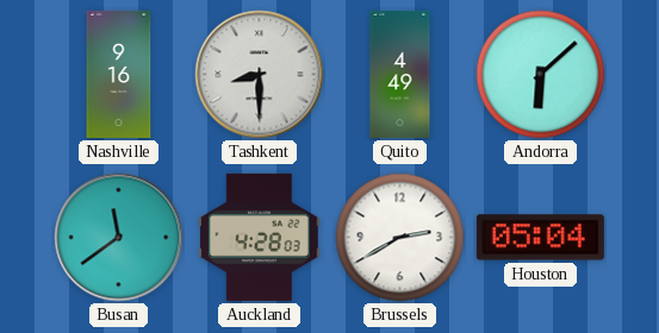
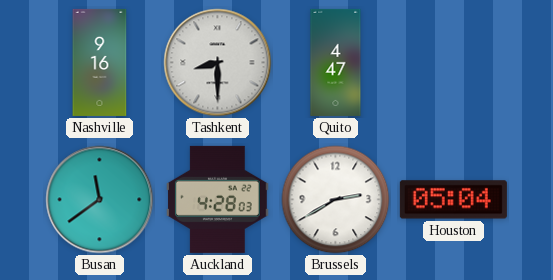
Quito: 4:49 -> 4:47 (336, 62)
Andorra: 6:08 -> none (541, 75)
